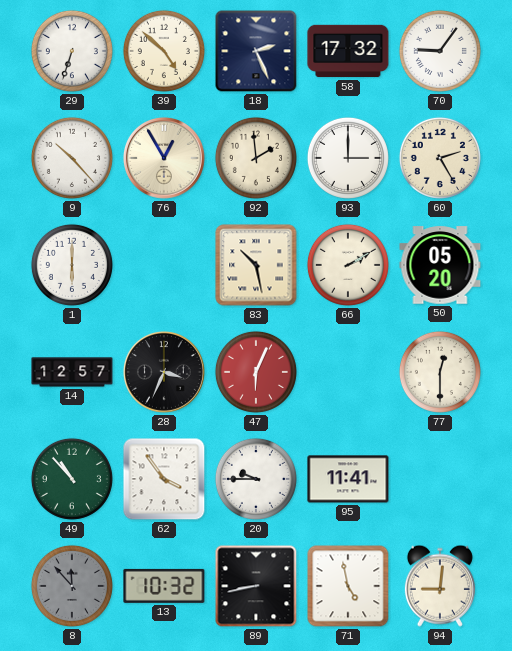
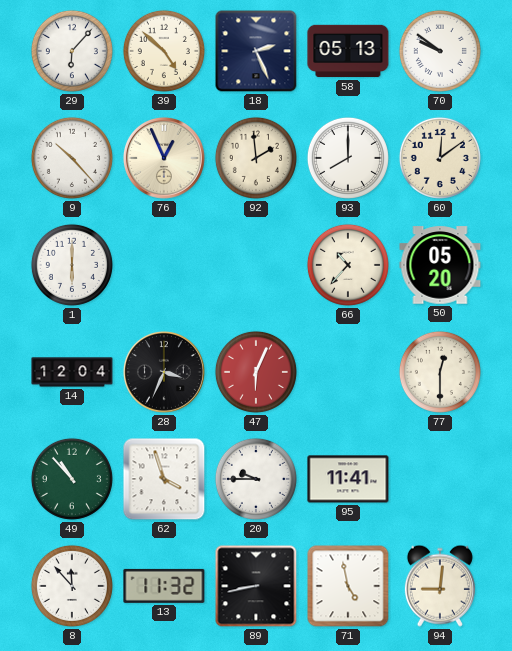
29: 6:33 -> 6:07 (72, 51)
58: 17:32 -> 05:13 (348, 51)
70: 9:06 -> 9:51 (440, 51)
76: 12:55 -> 12:56 (164, 158)
93: 3:00 -> 8:00 (348, 158)
60: 2:25 -> 12:09 (440, 158)
83: 10:28 -> none (256, 265)
66: 2:10 -> 10:37 (348, 265)
14: 12:57 -> 12:04 (72, 372)
62: 3:54 -> 3:57 (164, 479)
8 dial: grey -> white (72, 586)
13: 10:32 -> 11:32 (164, 586)
